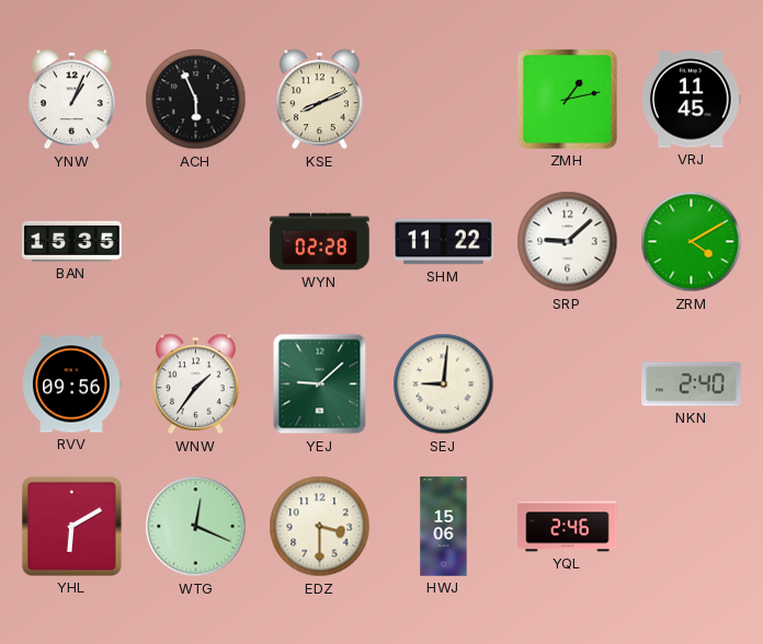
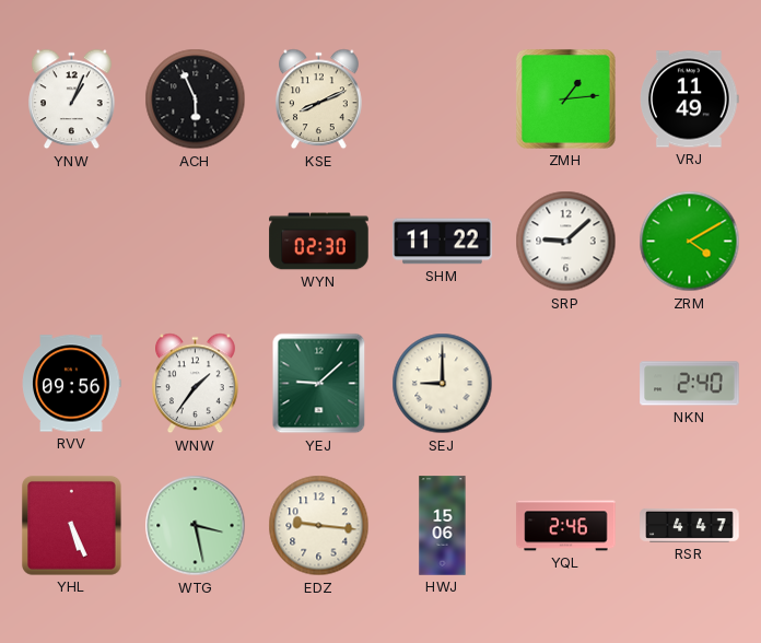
ZMH: 1:13 -> 1:14 (565, 98)
VRJ: 11:45 -> 11:49 (690, 100)
BAN: 15:35 -> none (72, 241)
WYN: 02:28 -> 02:30 (319, 242)
SEJ: 9:01 -> 9:00 (443, 384)
YHL: 6:10 -> 5:26 (71, 525)
WTG: 12:19 -> 3:28 (196, 526)
EDZ: 3:30 -> 9:16 (319, 526)
RSR: none -> 4:47 (690, 525)
